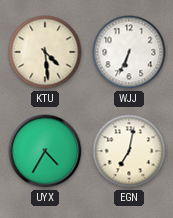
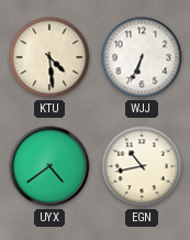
UYX: 4:35 -> 4:39 (49, 166)
EGN: 7:02 -> 10:43 (142, 166)
